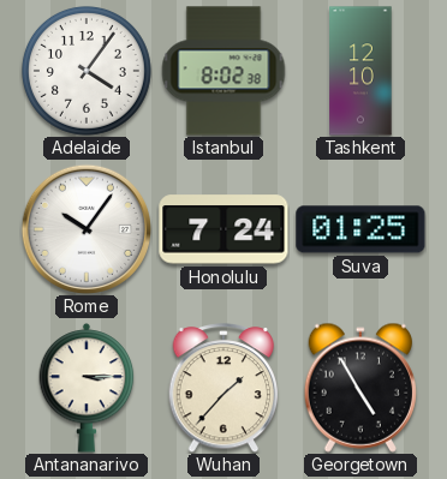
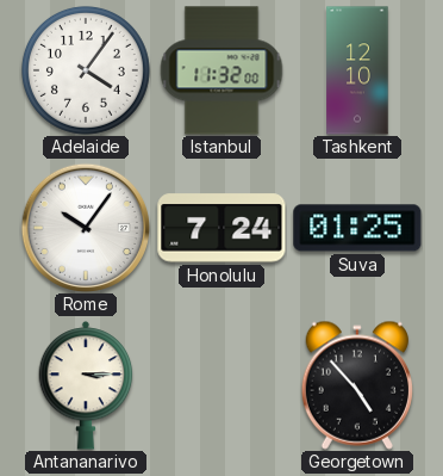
Istanbul: 8:02 -> 11:32 (221, 70)
Wuhan: 1:37 -> none (223, 389)
Georgetown: 4:55 -> 4:53 (357, 385)
